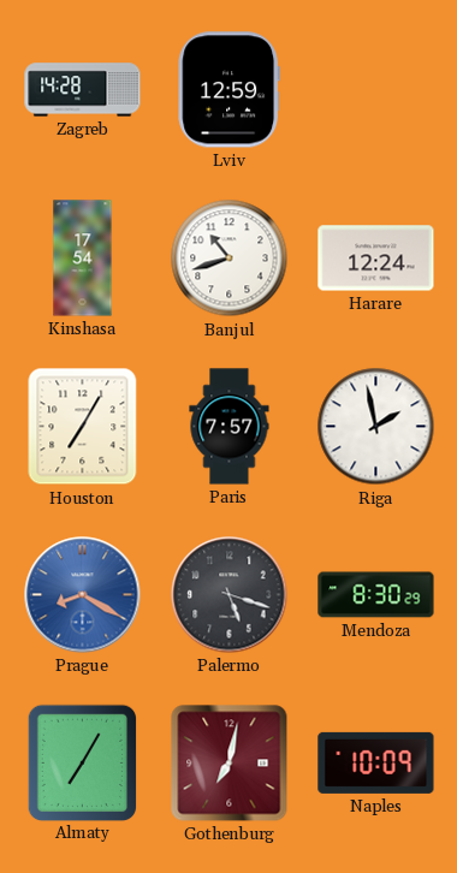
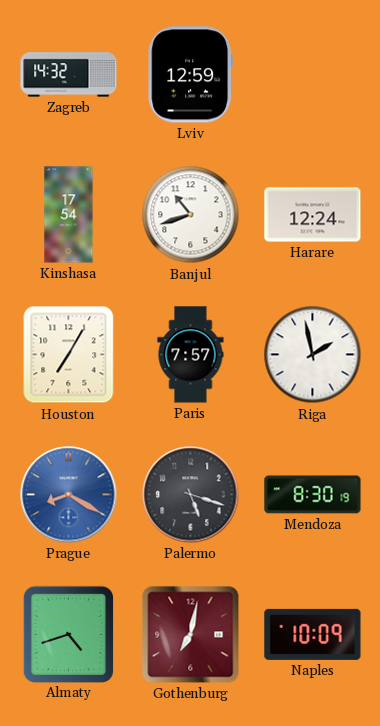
Zagreb: 14:28 -> 14:32 (69, 75)
Mendoza: 8:30:29 -> 8:30:19 (313, 495)
Almaty: 7:05 -> 4:42 (68, 634)
